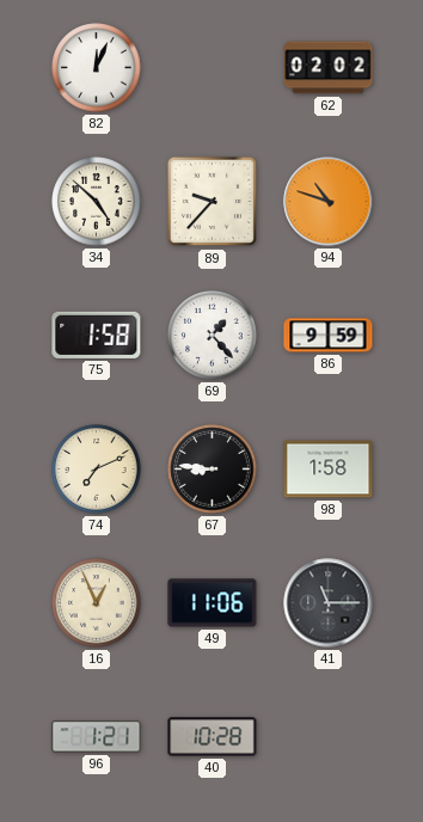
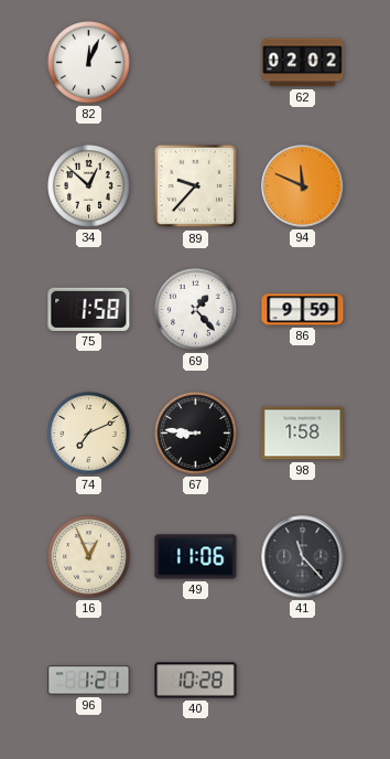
34: 4:52 -> 12:52 (89, 186)
94: 10:48 -> 11:49 (303, 186)
41: 11:15 -> 11:23 (303, 557)
